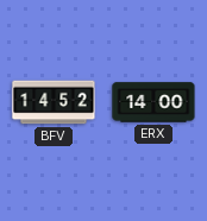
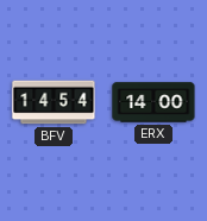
BFV: 14:52 -> 14:54 (54, 102)
